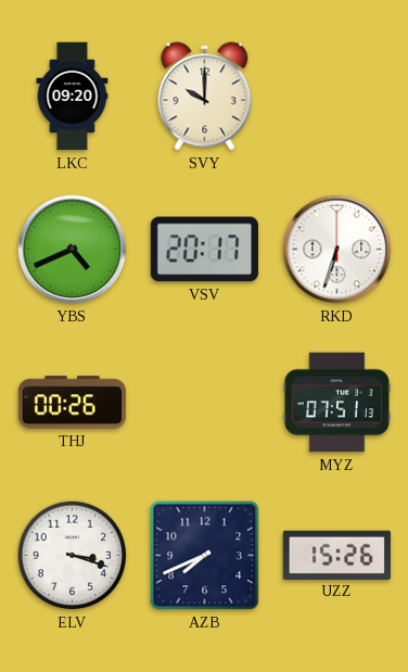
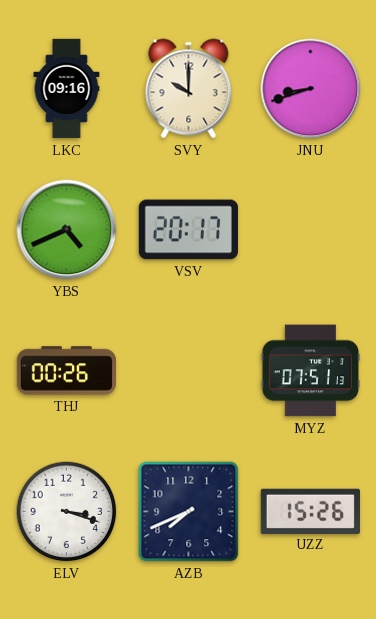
LKC: 09:20 -> 09:16 (67, 89)
JNU: none -> 8:42 (311, 89)
RKD: 6:33 -> none (337, 250)
